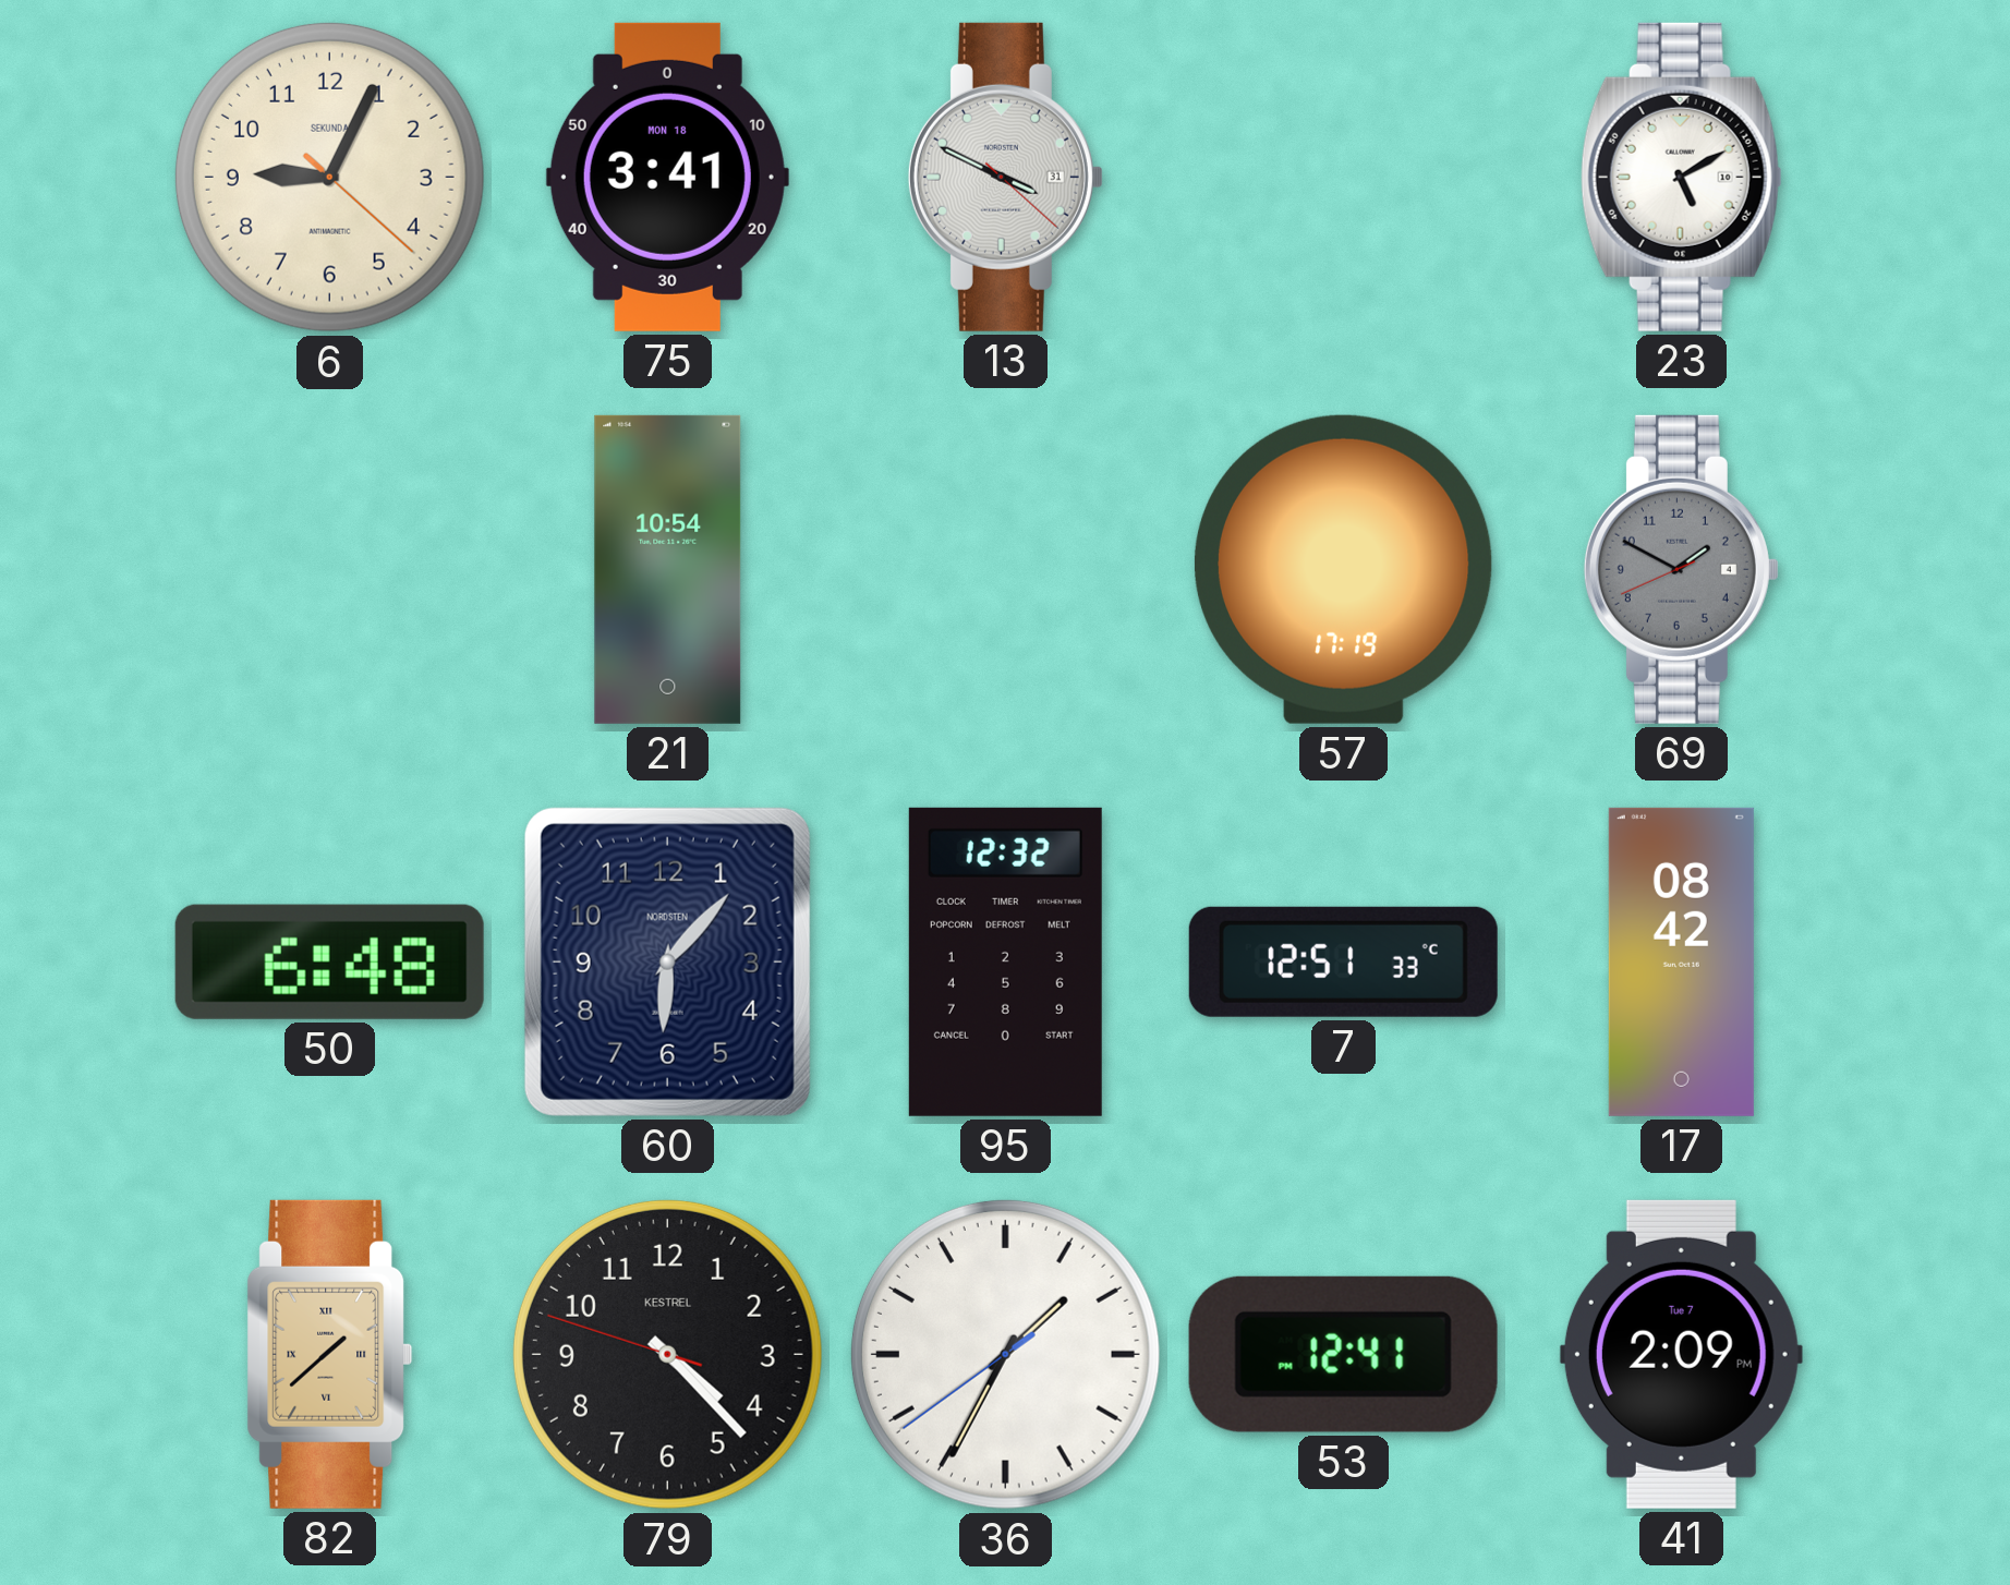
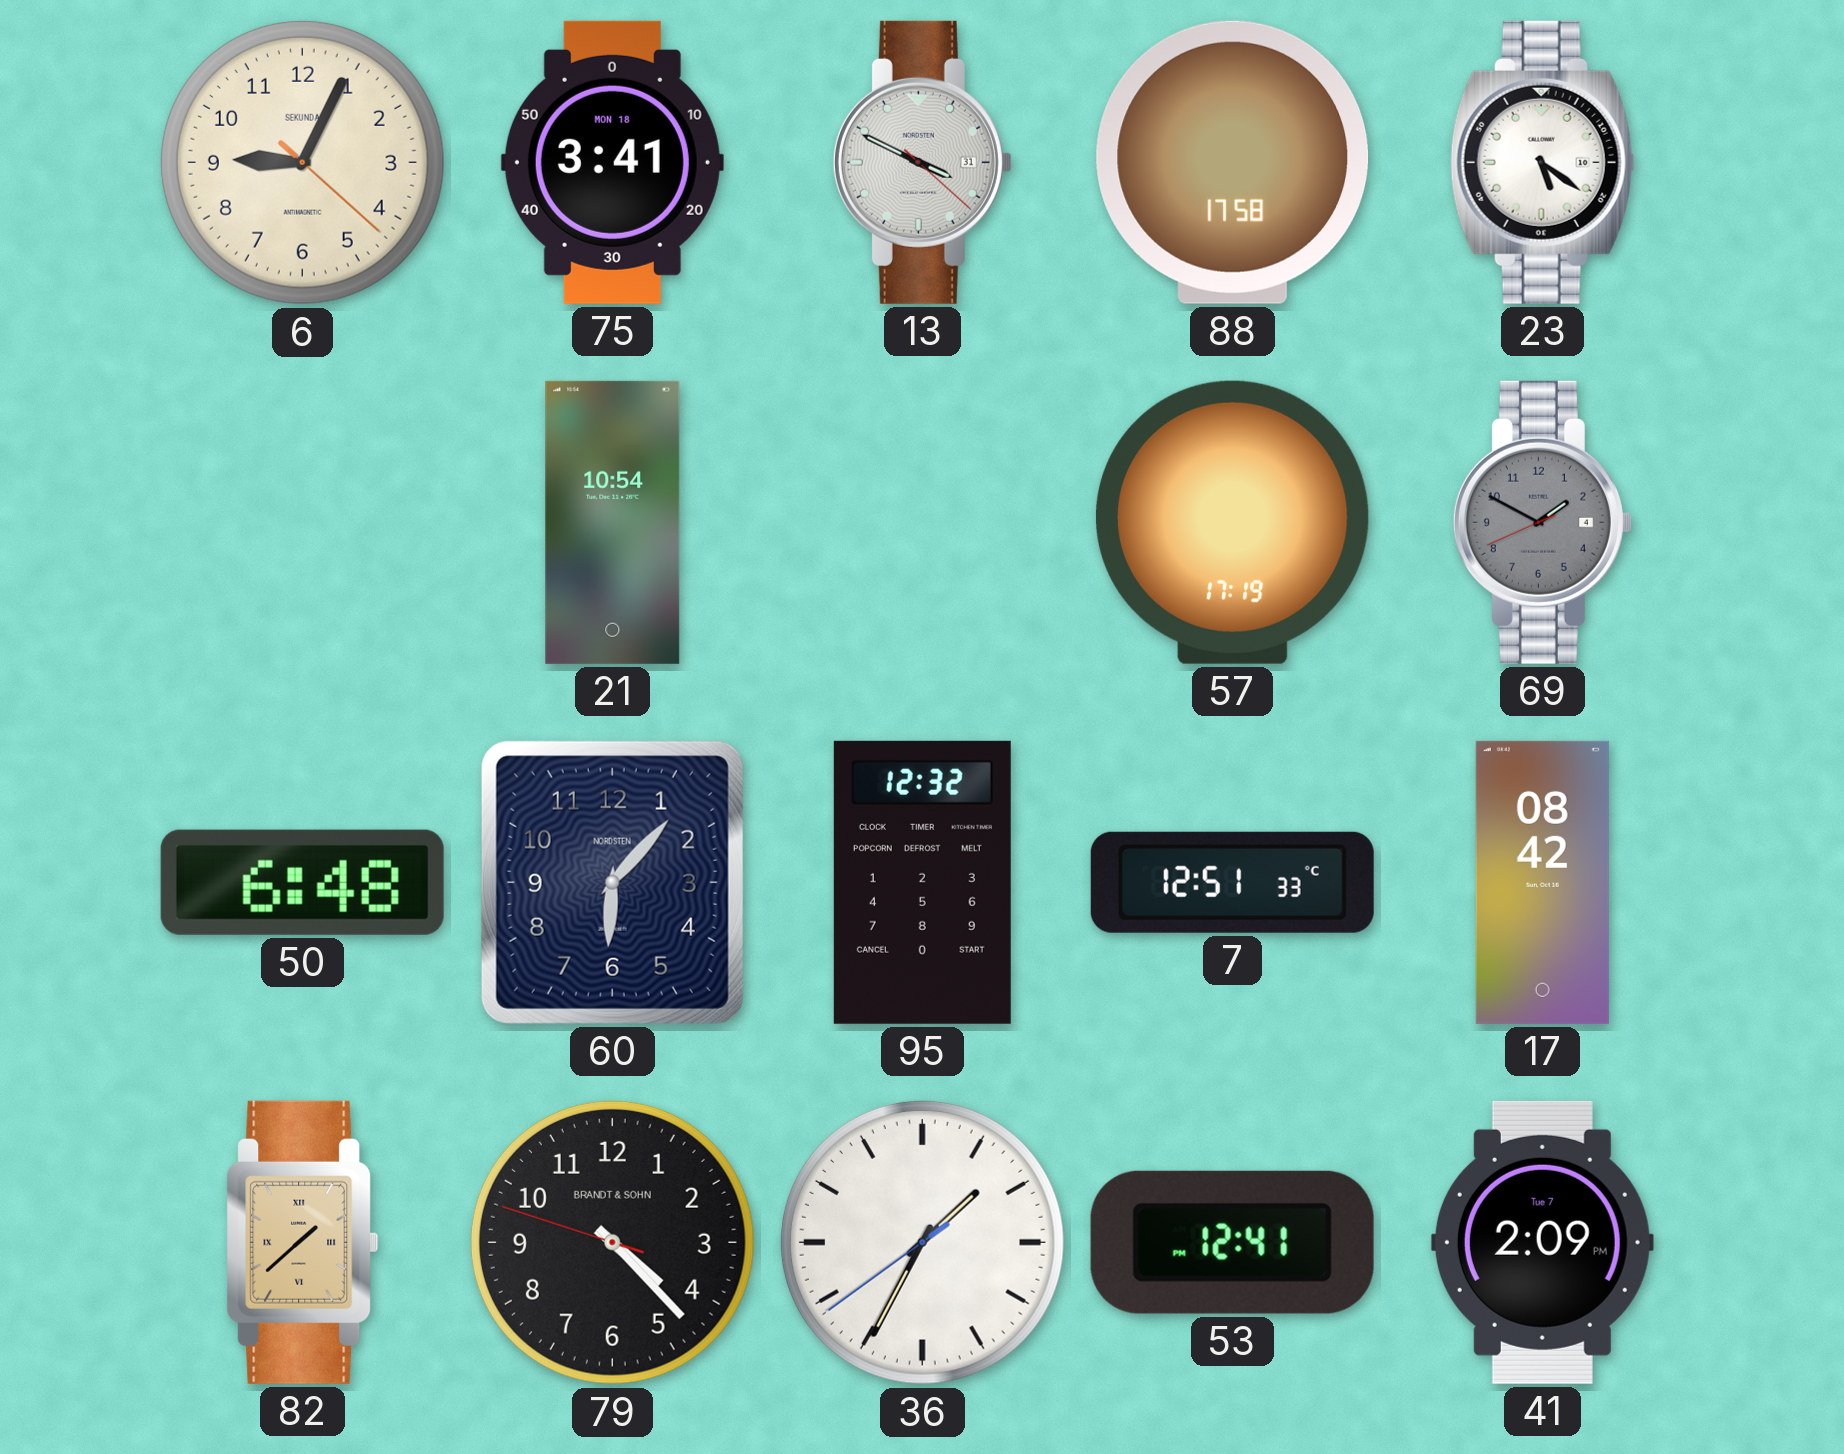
88: none -> 17:58 (1233, 162)
23: 5:10 -> 5:21 (1542, 162)
79 brand: KESTREL -> BRANDT & SOHN (612, 1242)
